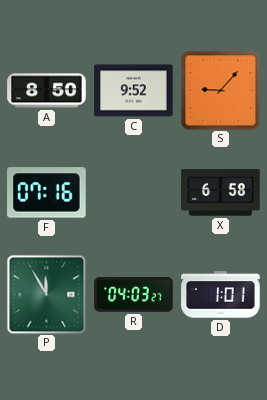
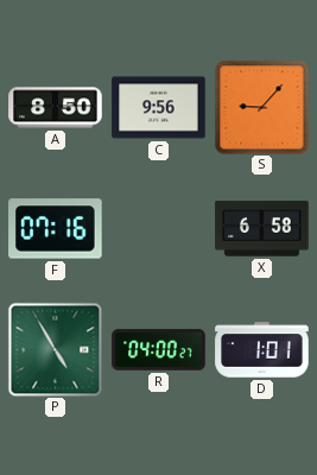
C: 9:52 -> 9:56 (159, 108)
P: 11:55 -> 4:55 (55, 349)
R: 04:03 -> 04:00 (159, 350)
